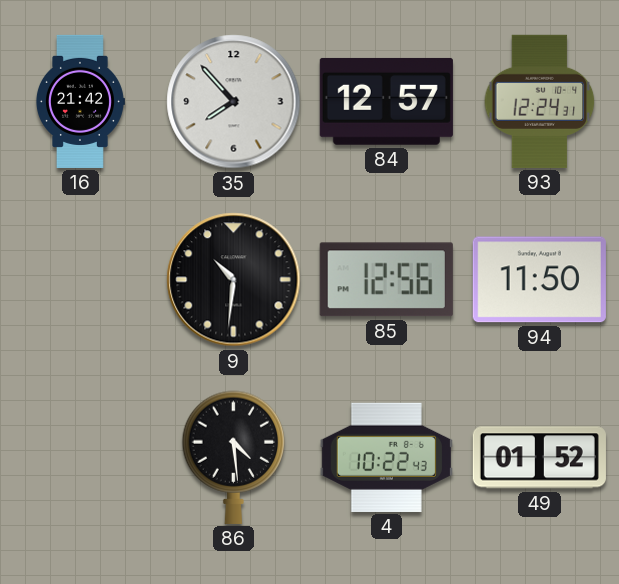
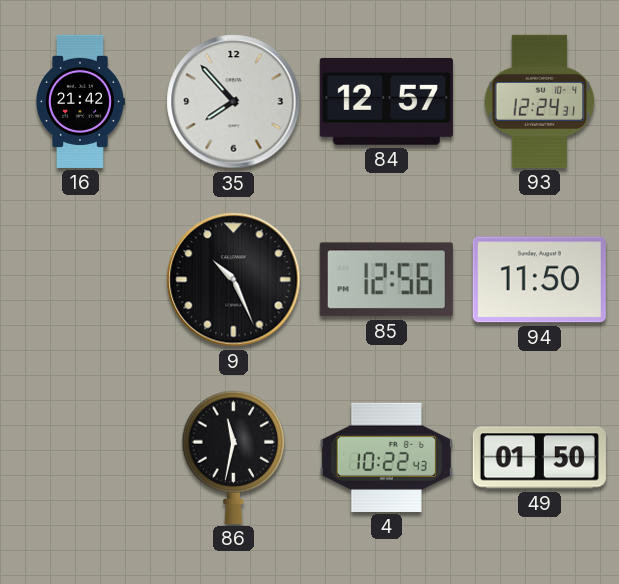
9: 10:31 -> 10:26 (234, 280)
86: 4:29 -> 11:32 (234, 457)
49: 01:52 -> 01:50 (539, 458)
